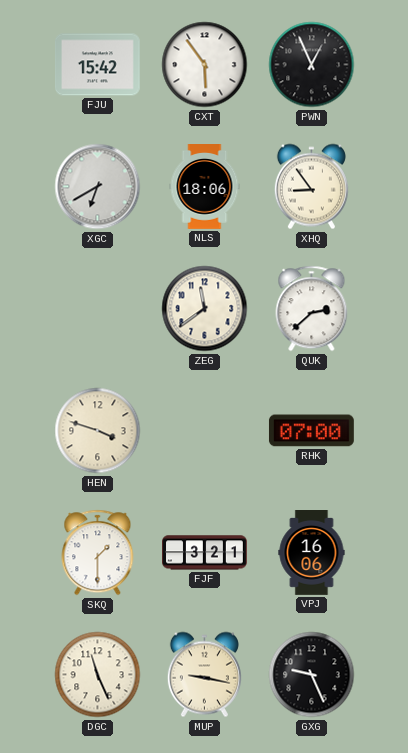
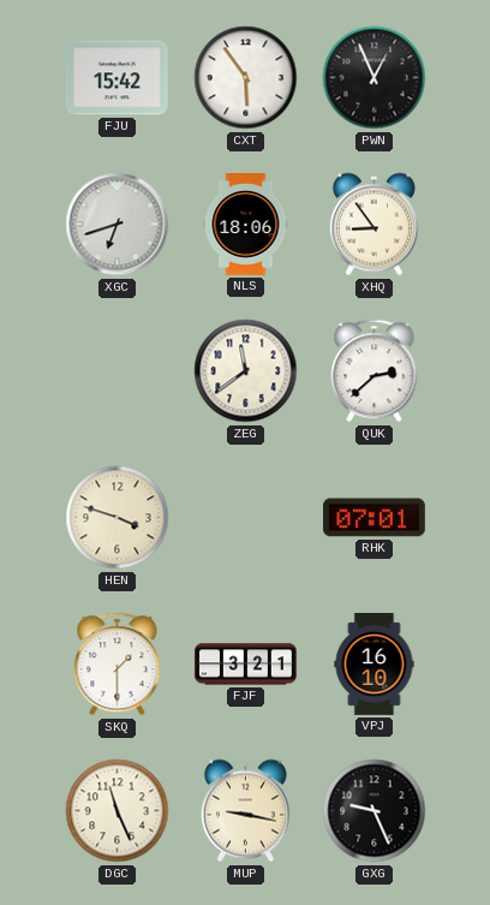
XGC: 6:40 -> 6:42 (118, 225)
RHK: 07:00 -> 07:01 (374, 518)
VPJ: 16:06 -> 16:10 (375, 665)
